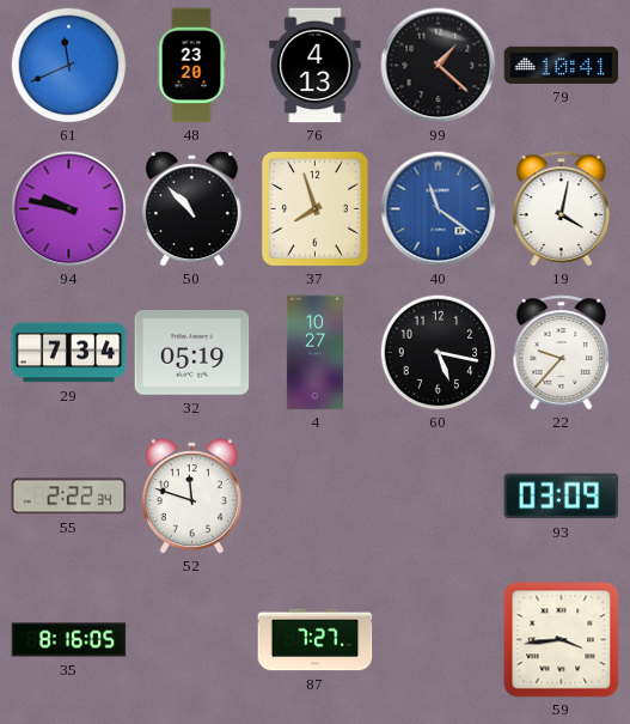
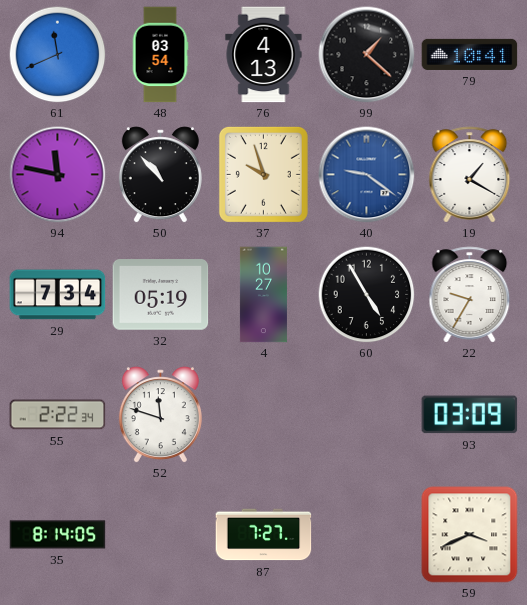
48: 23:20 -> 03:54 (160, 55)
94: 9:47 -> 11:47 (58, 175)
37: 7:57 -> 9:57 (263, 174)
40: 11:21 -> 9:21 (367, 175)
19: 4:02 -> 1:20 (470, 175)
60: 5:17 -> 4:55 (366, 294)
22: 9:37 -> 9:35 (470, 295)
35: 8:16 -> 8:14 (58, 535)
59: 3:44 -> 3:41 (470, 535)
